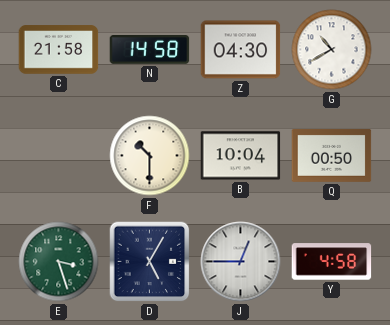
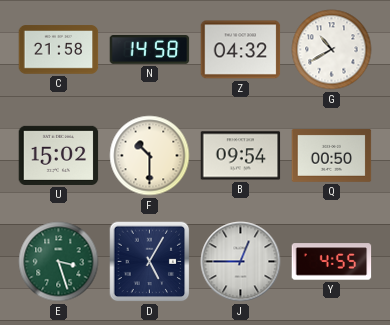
Z: 04:30 -> 04:32 (241, 50)
U: none -> 15:02 (59, 155)
B: 10:04 -> 09:54 (241, 156)
Y: 4:58 -> 4:55 (332, 262)
